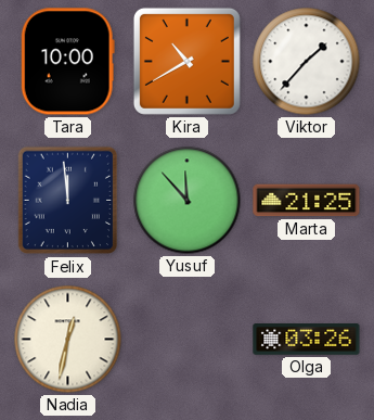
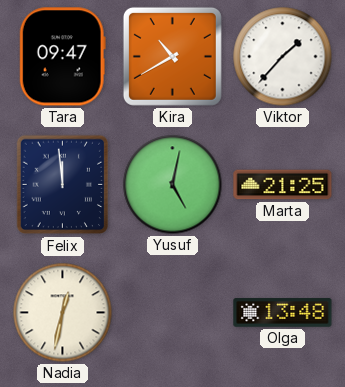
Tara: 10:00 -> 09:47 (62, 57)
Yusuf: 11:53 -> 5:02 (173, 185)
Olga: 03:26 -> 13:48 (283, 313)
